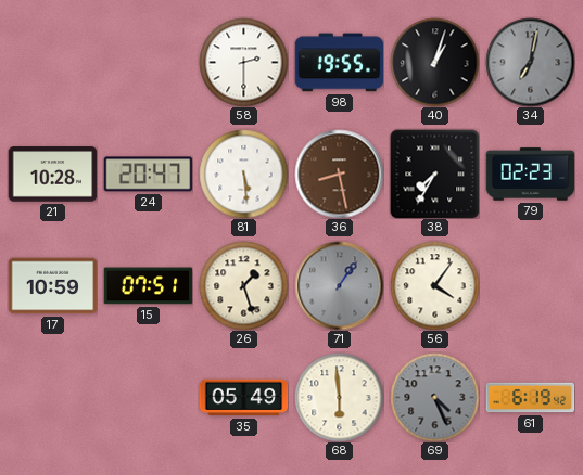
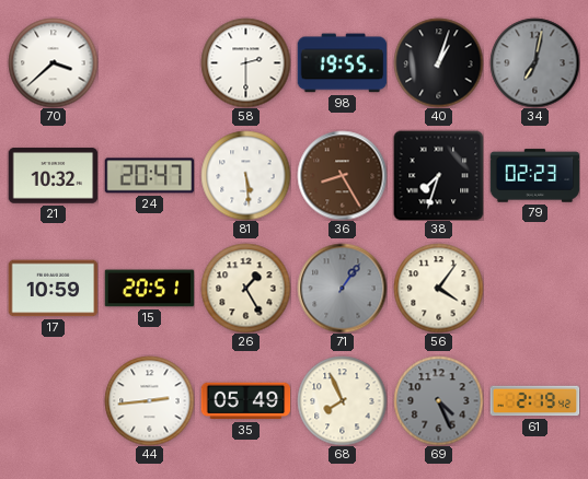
70: none -> 3:38 (53, 62)
21: 10:28 -> 10:32 (53, 176)
36: 8:28 -> 8:25 (342, 175)
38: 7:35 -> 7:33 (438, 175)
15: 07:51 -> 20:51 (149, 289)
26: 1:27 -> 1:25 (245, 288)
44: none -> 2:44 (149, 400)
68: 5:59 -> 7:56 (342, 400)
61: 6:19 -> 2:19 (534, 401)
